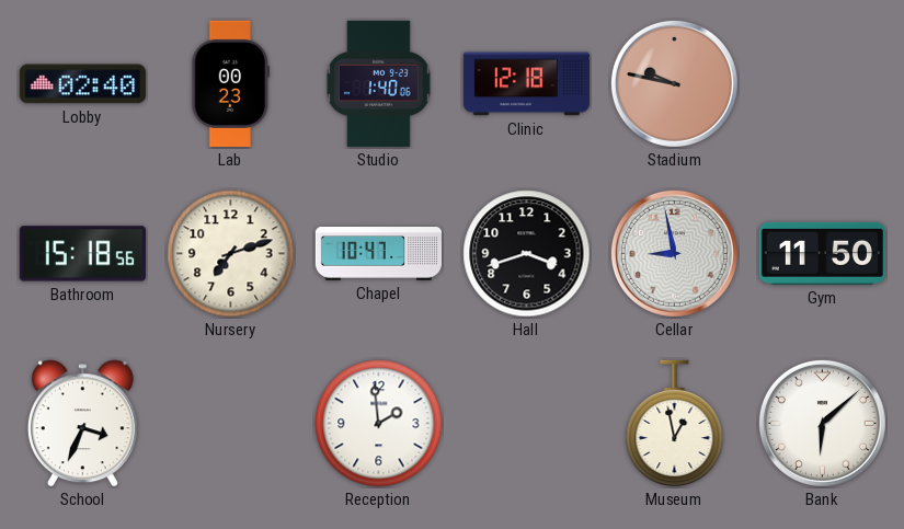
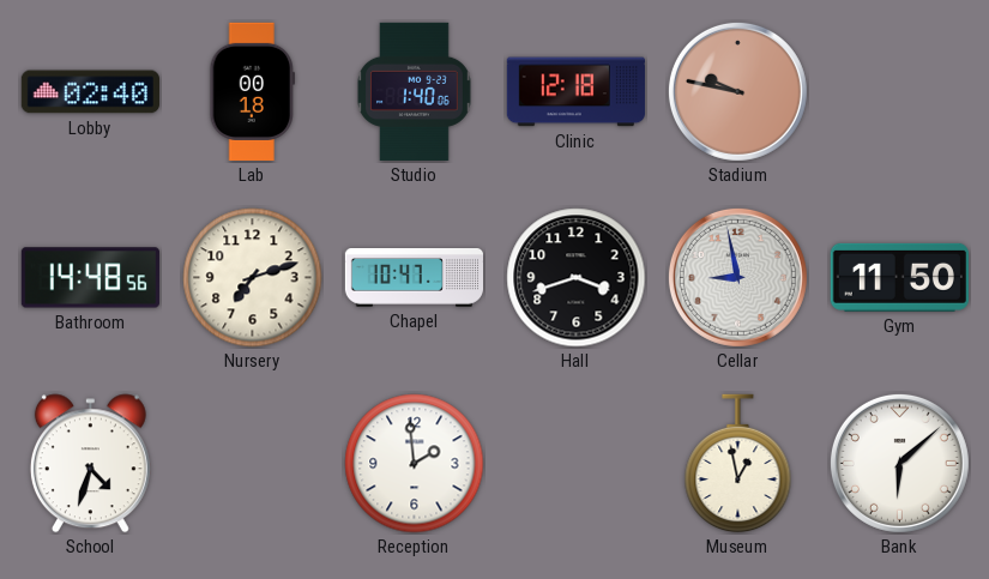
Lab: 00:23 -> 00:18 (253, 91)
Bathroom: 15:18 -> 14:48 (90, 278)
School: 3:34 -> 4:33 (90, 464)
